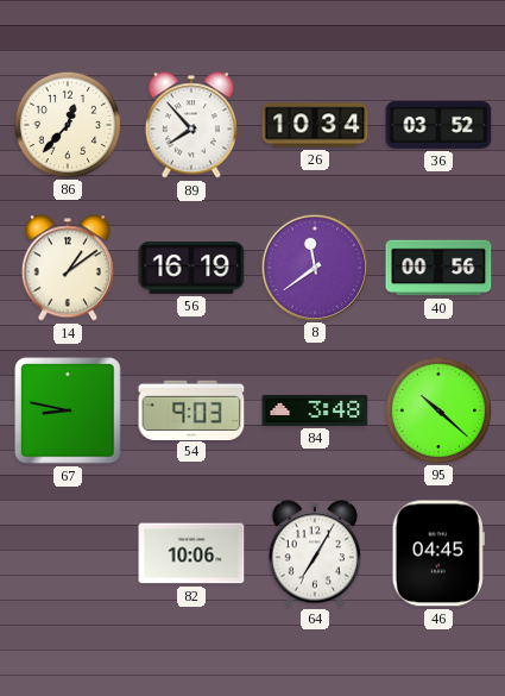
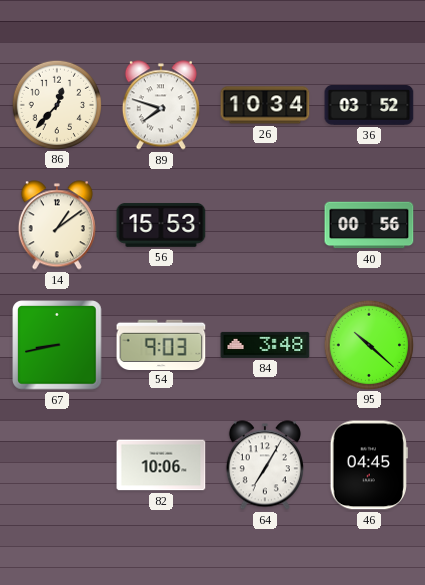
89: 7:53 -> 7:48 (161, 105)
56: 16:19 -> 15:53 (161, 225)
8: 11:39 -> none (314, 267)
67: 8:47 -> 8:43 (57, 345)
